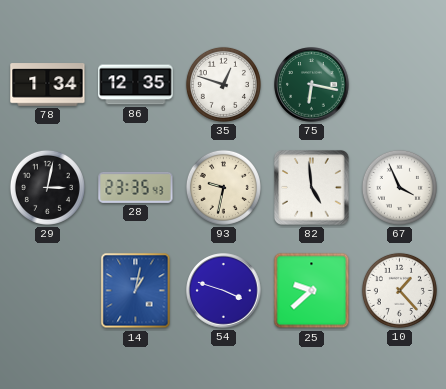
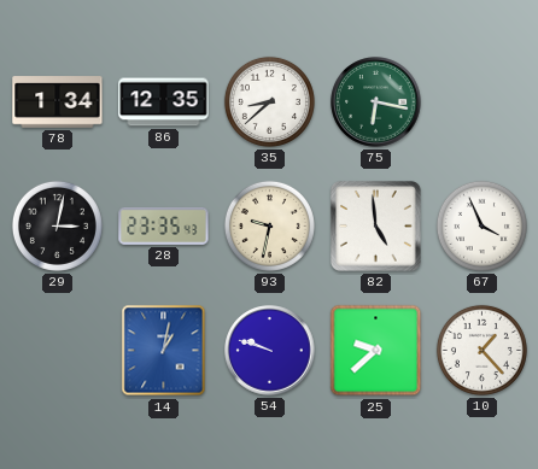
35: 12:48 -> 8:38 (269, 101)
54: 3:48 -> 9:48 (270, 351)
